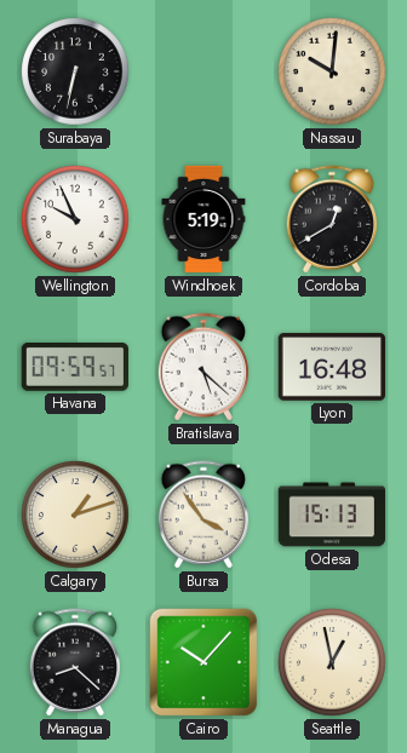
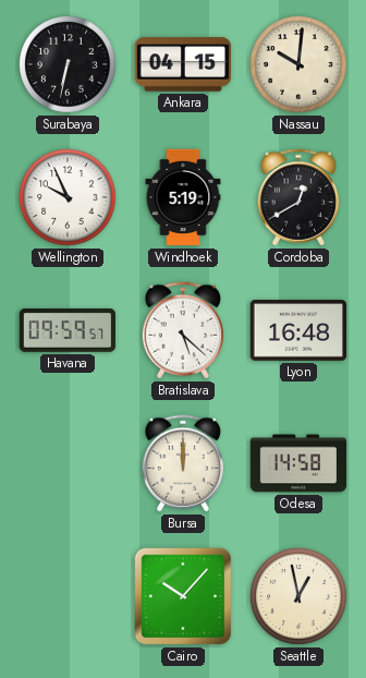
Ankara: none -> 04:15 (183, 64)
Calgary: 1:12 -> none (75, 515)
Bursa: 3:54 -> 12:00 (183, 463)
Odesa: 15:13 -> 14:58 (298, 463)
Managua: 8:22 -> none (75, 662)
